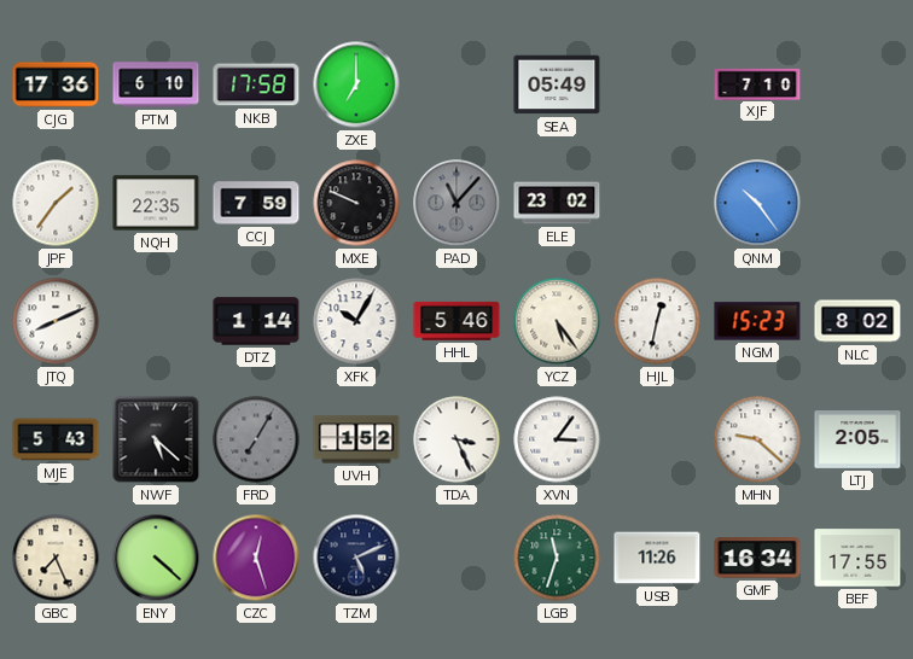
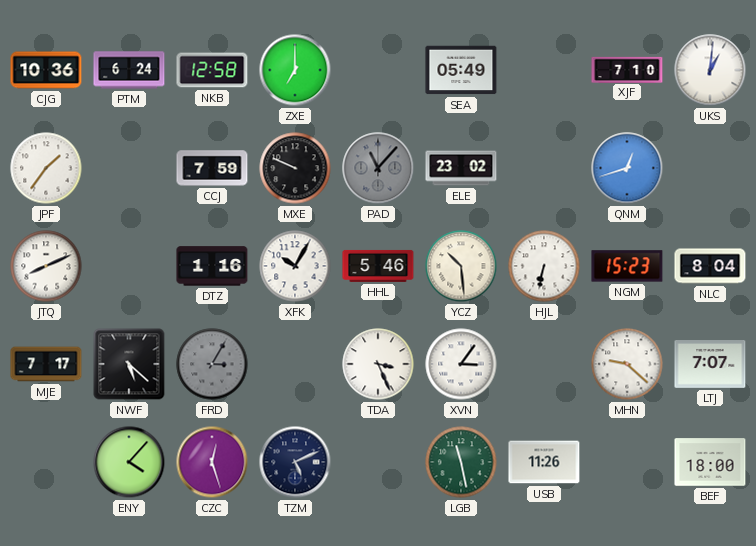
CJG: 17:36 -> 10:36 (46, 70)
PTM: 6:10 -> 6:24 (129, 70)
NKB: 17:58 -> 12:58 (212, 70)
UKS: none -> 1:01 (710, 70)
NQH: 22:35 -> none (156, 203)
QNM: 10:24 -> 12:42 (627, 168)
DTZ: 1:14 -> 1:16 (212, 266)
YCZ: 5:24 -> 10:29 (461, 266)
HJL: 12:32 -> 6:32 (544, 266)
NLC: 8:02 -> 8:04 (710, 266)
MJE: 5:43 -> 7:17 (46, 364)
FRD: 7:05 -> 3:05 (212, 364)
UVH: 1:52 -> none (356, 439)
LTJ: 2:05 -> 7:07 (710, 365)
GBC: 7:26 -> none (56, 558)
ENY: 4:22 -> 4:07 (129, 462)
LGB: 11:33 -> 11:28 (461, 462)
GMF: 16:34 -> none (757, 558)
BEF: 17:55 -> 18:00 (710, 462)
